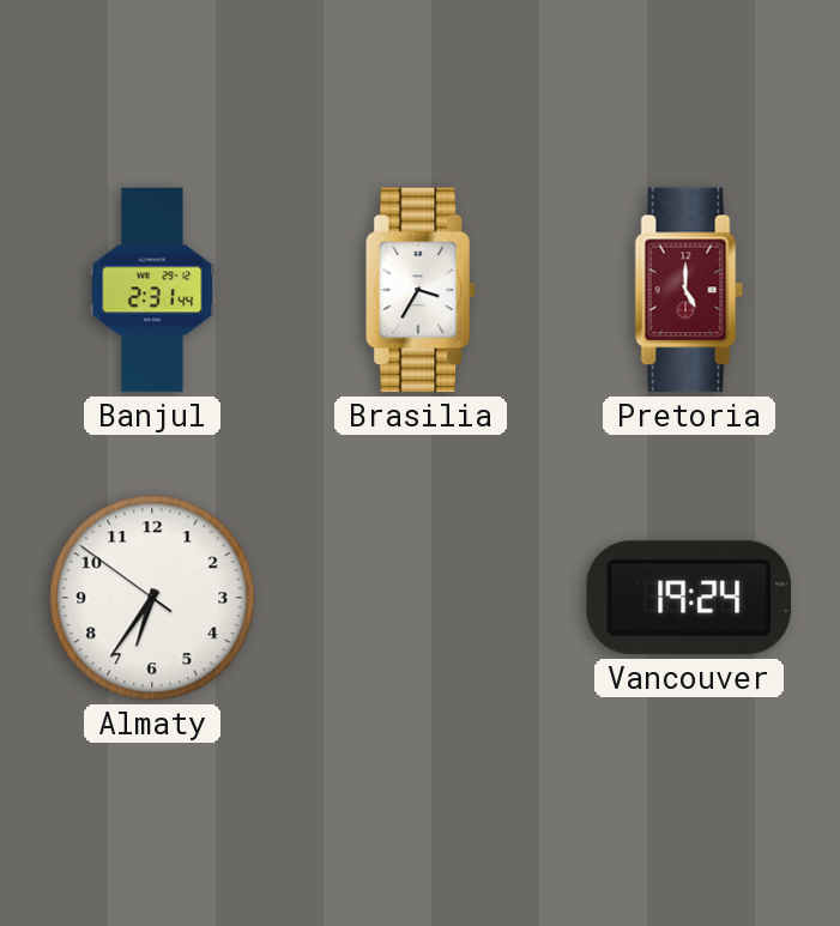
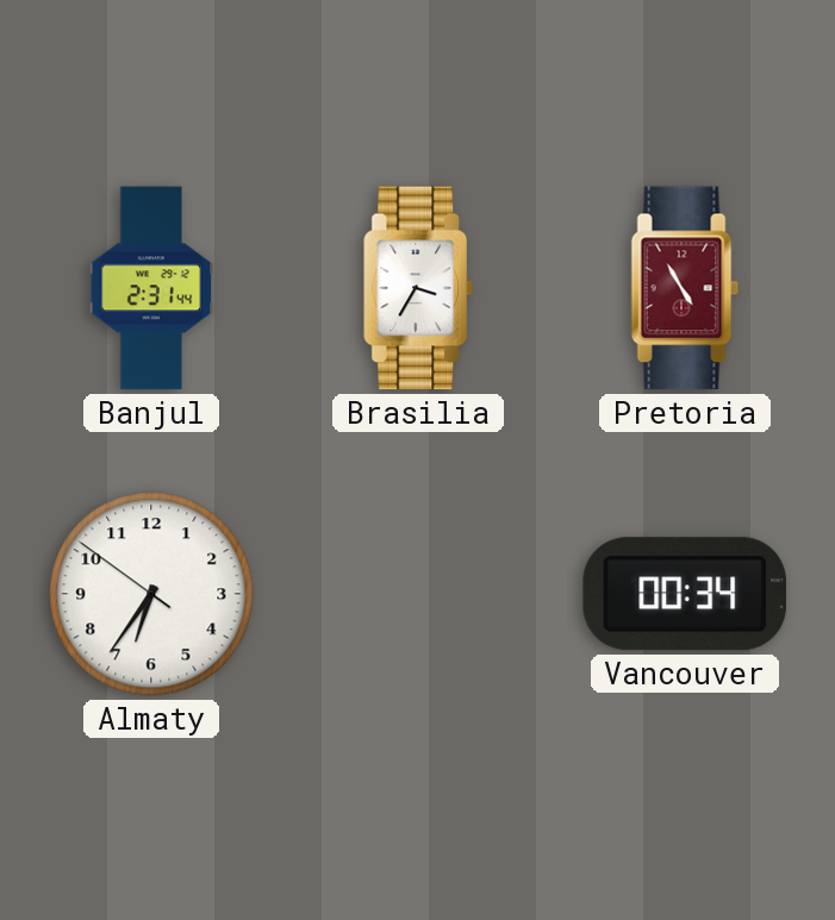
Pretoria: 5:00 -> 4:55 (685, 288)
Vancouver: 19:24 -> 00:34 (685, 594)
